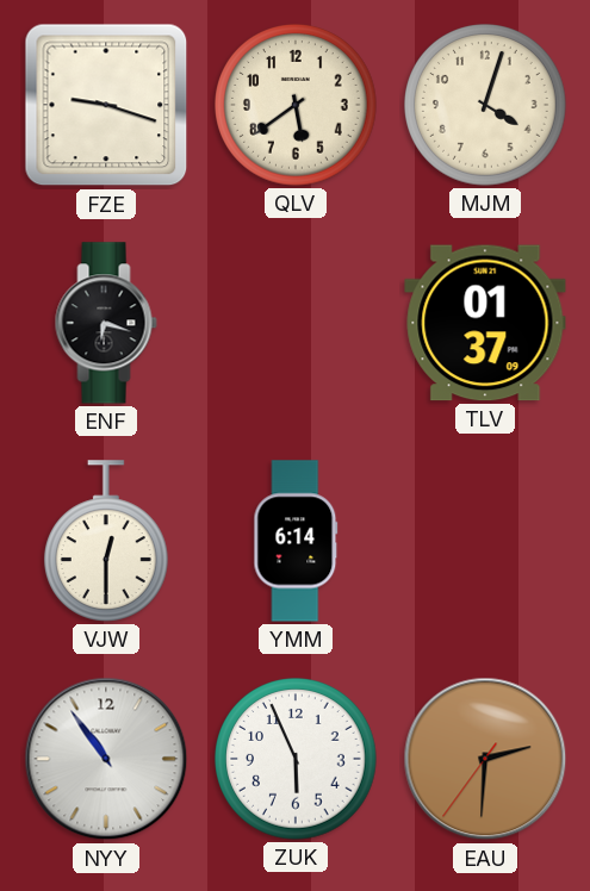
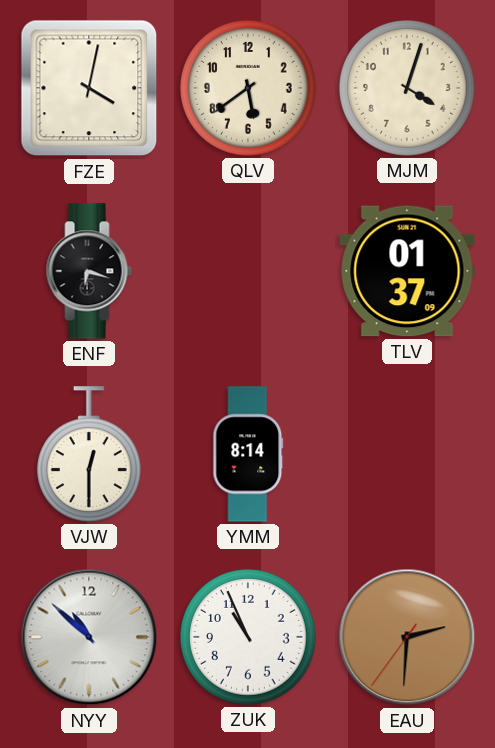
FZE: 9:18 -> 4:02 (89, 88)
YMM: 6:14 -> 8:14 (248, 454)
NYY: 10:54 -> 10:52 (89, 637)
ZUK: 5:56 -> 10:56 (249, 638)
